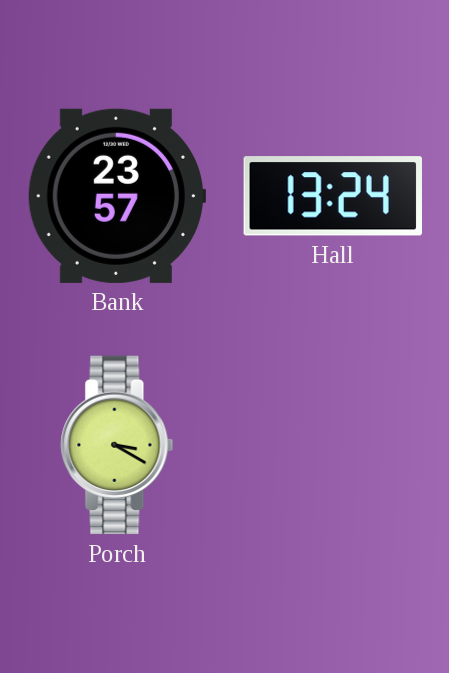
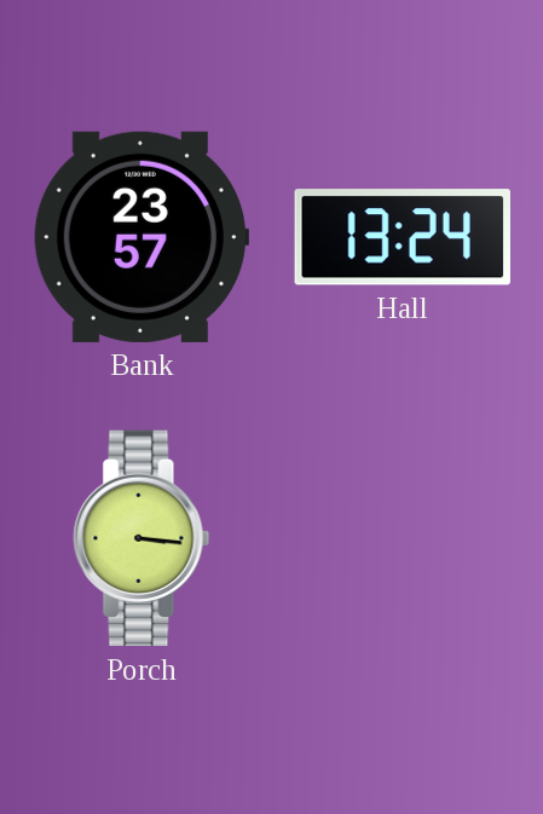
Porch: 3:20 -> 3:16 (141, 538)
